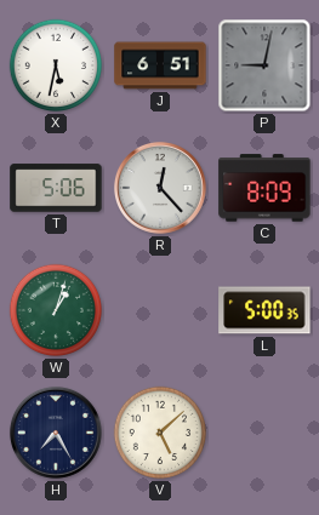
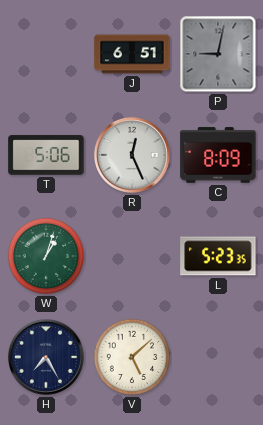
X: 5:32 -> none (56, 65)
R: 12:23 -> 12:26 (132, 155)
L: 5:00 -> 5:23 (218, 256)
